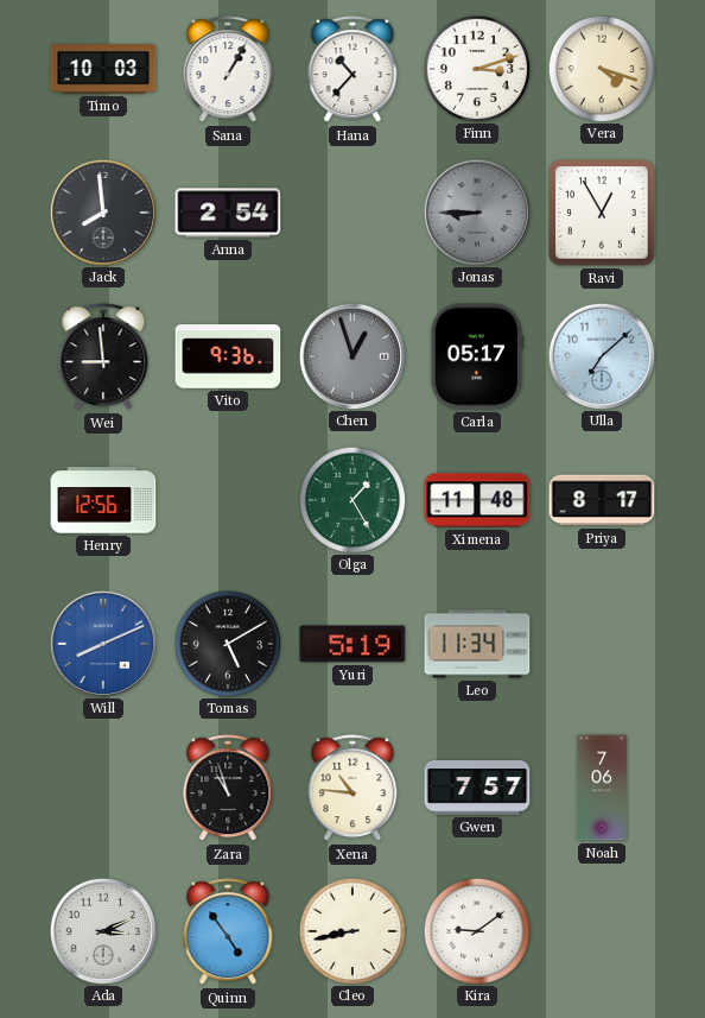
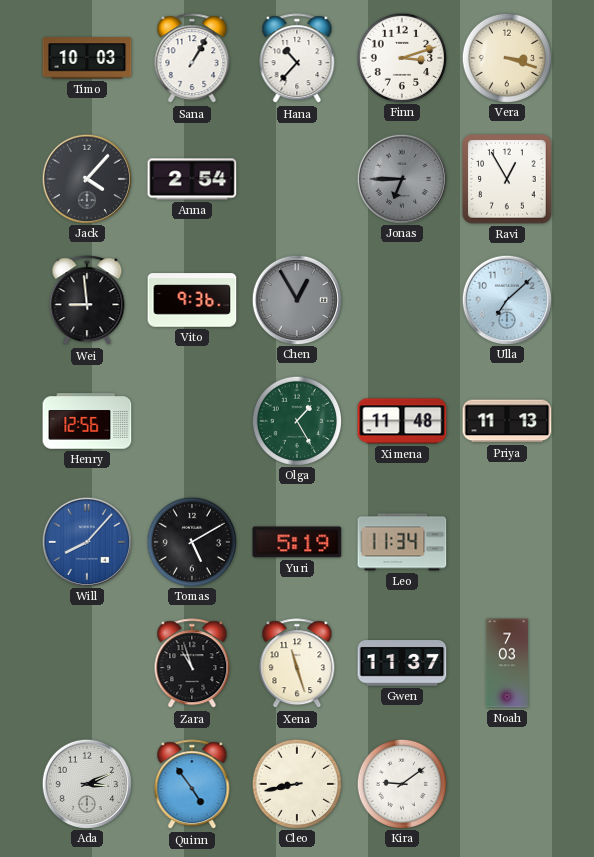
Vera: 4:18 -> 3:18 (506, 57)
Jack: 7:59 -> 4:07 (86, 178)
Jonas: 8:45 -> 6:45 (401, 178)
Chen: 12:57 -> 12:55 (296, 299)
Carla: 05:17 -> none (477, 356)
Priya: 8:17 -> 11:13 (507, 421)
Will: 8:11 -> 8:07 (86, 541)
Xena: 10:46 -> 11:27 (297, 664)
Gwen: 7:57 -> 11:37 (402, 663)
Noah: 7:06 -> 7:03 (507, 663)
